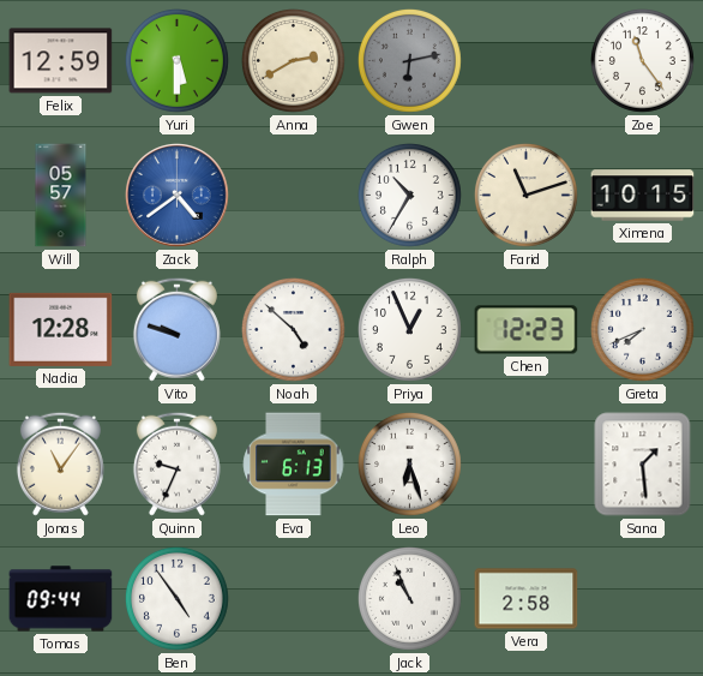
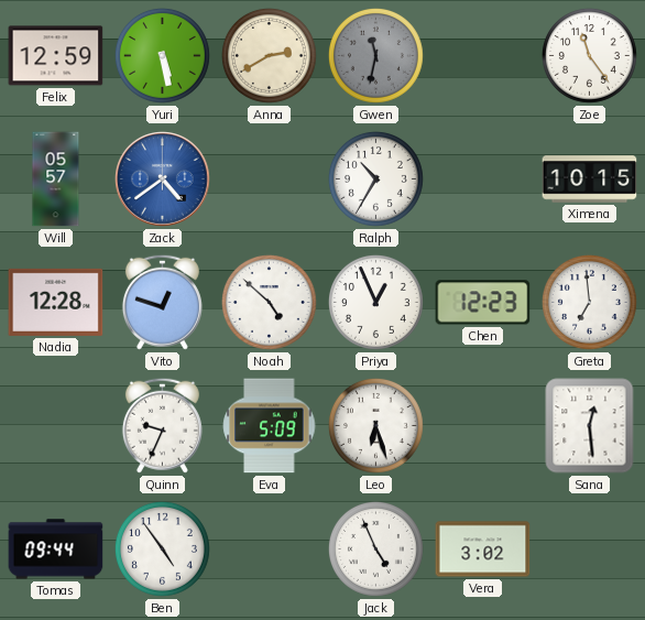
Yuri: 5:30 -> 5:28 (162, 55)
Gwen: 6:13 -> 11:32 (375, 55)
Farid: 11:12 -> none (525, 195)
Vito: 9:48 -> 12:48 (162, 302)
Greta: 7:41 -> 6:59 (589, 302)
Jonas: 11:06 -> none (60, 463)
Eva: 6:13 -> 5:09 (270, 426)
Sana: 1:29 -> 12:29 (590, 426)
Jack: 10:56 -> 4:56 (375, 548)
Vera: 2:58 -> 3:02 (483, 550)
